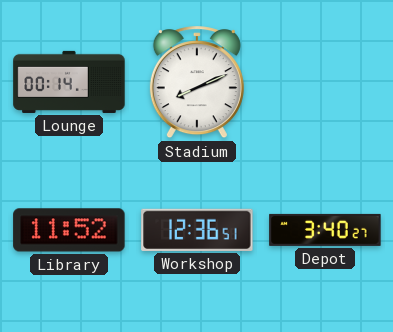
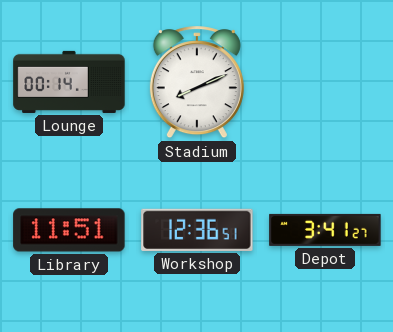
Library: 11:52 -> 11:51 (69, 230)
Depot: 3:40 -> 3:41 (325, 230)
